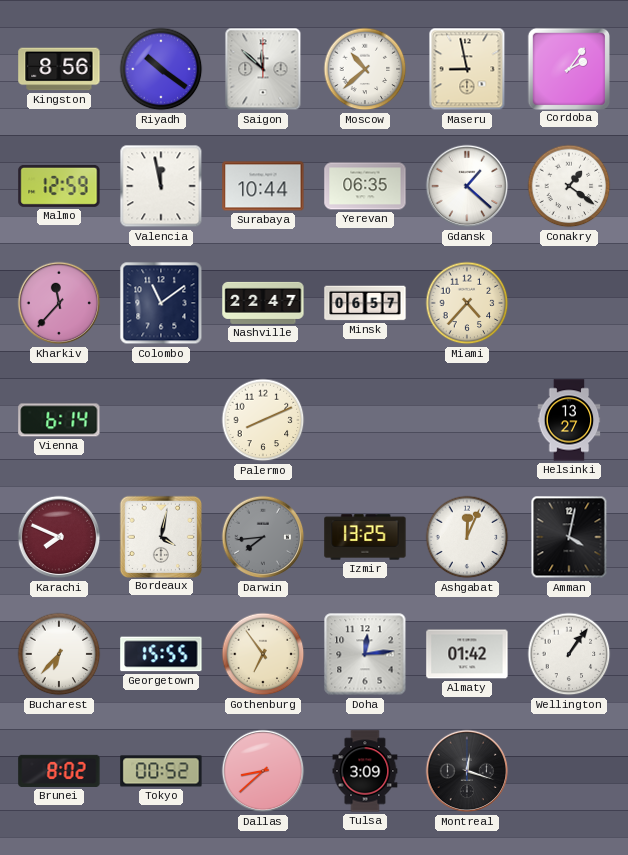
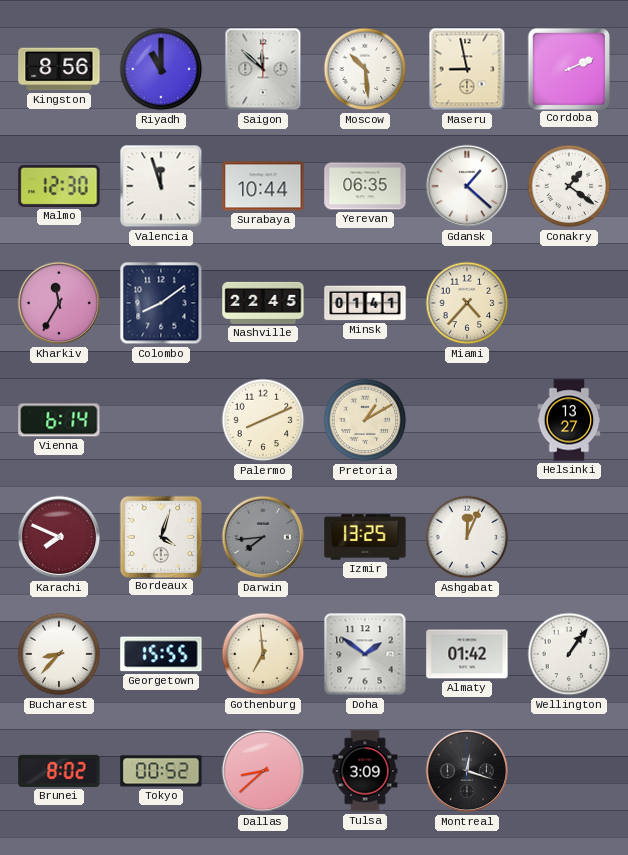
Riyadh: 10:21 -> 11:00 (161, 69)
Moscow: 10:38 -> 10:29 (365, 69)
Cordoba: 2:06 -> 2:11 (568, 68)
Malmo: 12:59 -> 12:30 (59, 186)
Valencia: 11:58 -> 11:57 (161, 186)
Kharkiv: 11:37 -> 11:35 (59, 303)
Colombo: 11:09 -> 8:09 (161, 303)
Nashville: 22:47 -> 22:45 (263, 303)
Minsk: 06:57 -> 01:41 (365, 303)
Pretoria: none -> 1:10 (365, 420)
Bordeaux: 4:02 -> 4:03 (160, 536)
Amman: 4:02 -> none (569, 537)
Bucharest: 6:37 -> 8:37 (59, 654)
Gothenburg: 6:54 -> 6:59 (263, 654)
Doha: 12:14 -> 1:51 (365, 654)
